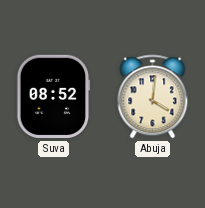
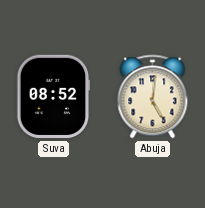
Abuja: 4:01 -> 5:01 (153, 97)
